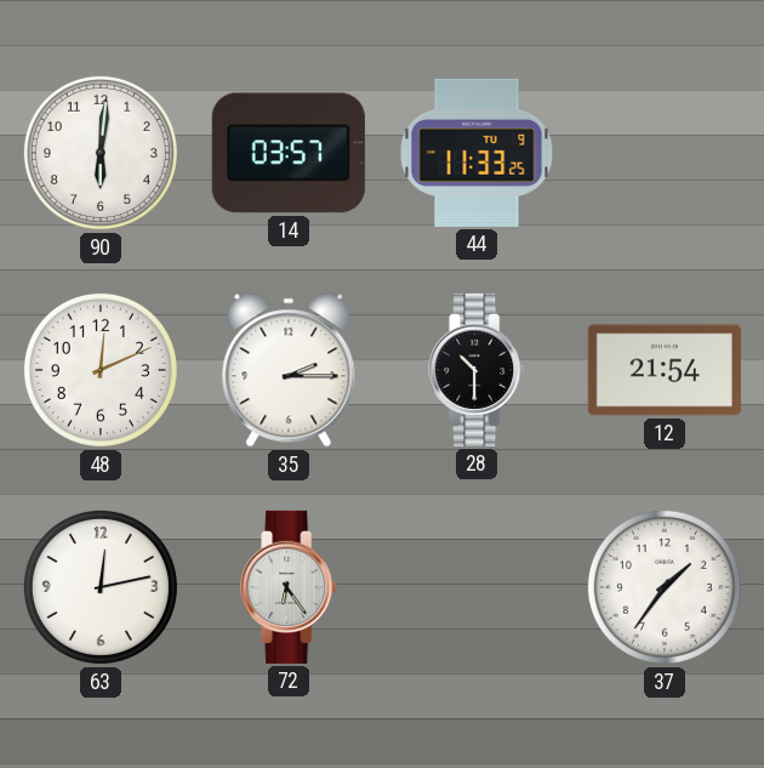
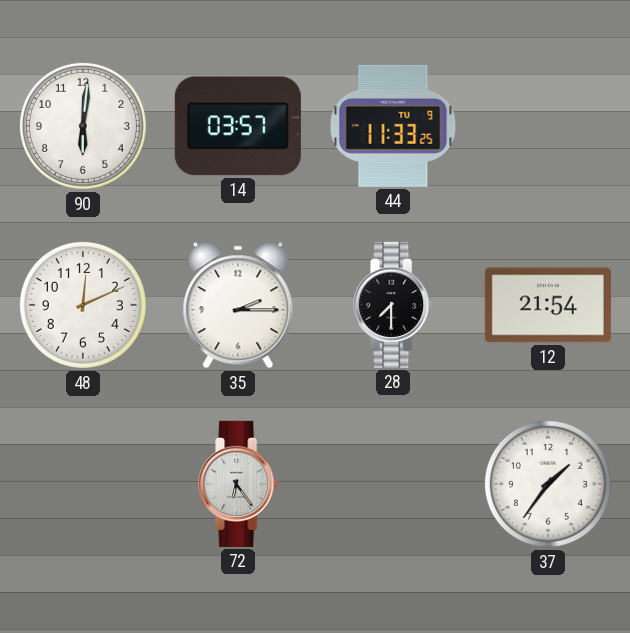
28: 10:30 -> 7:30 (394, 305)
63: 12:13 -> none (101, 587)
